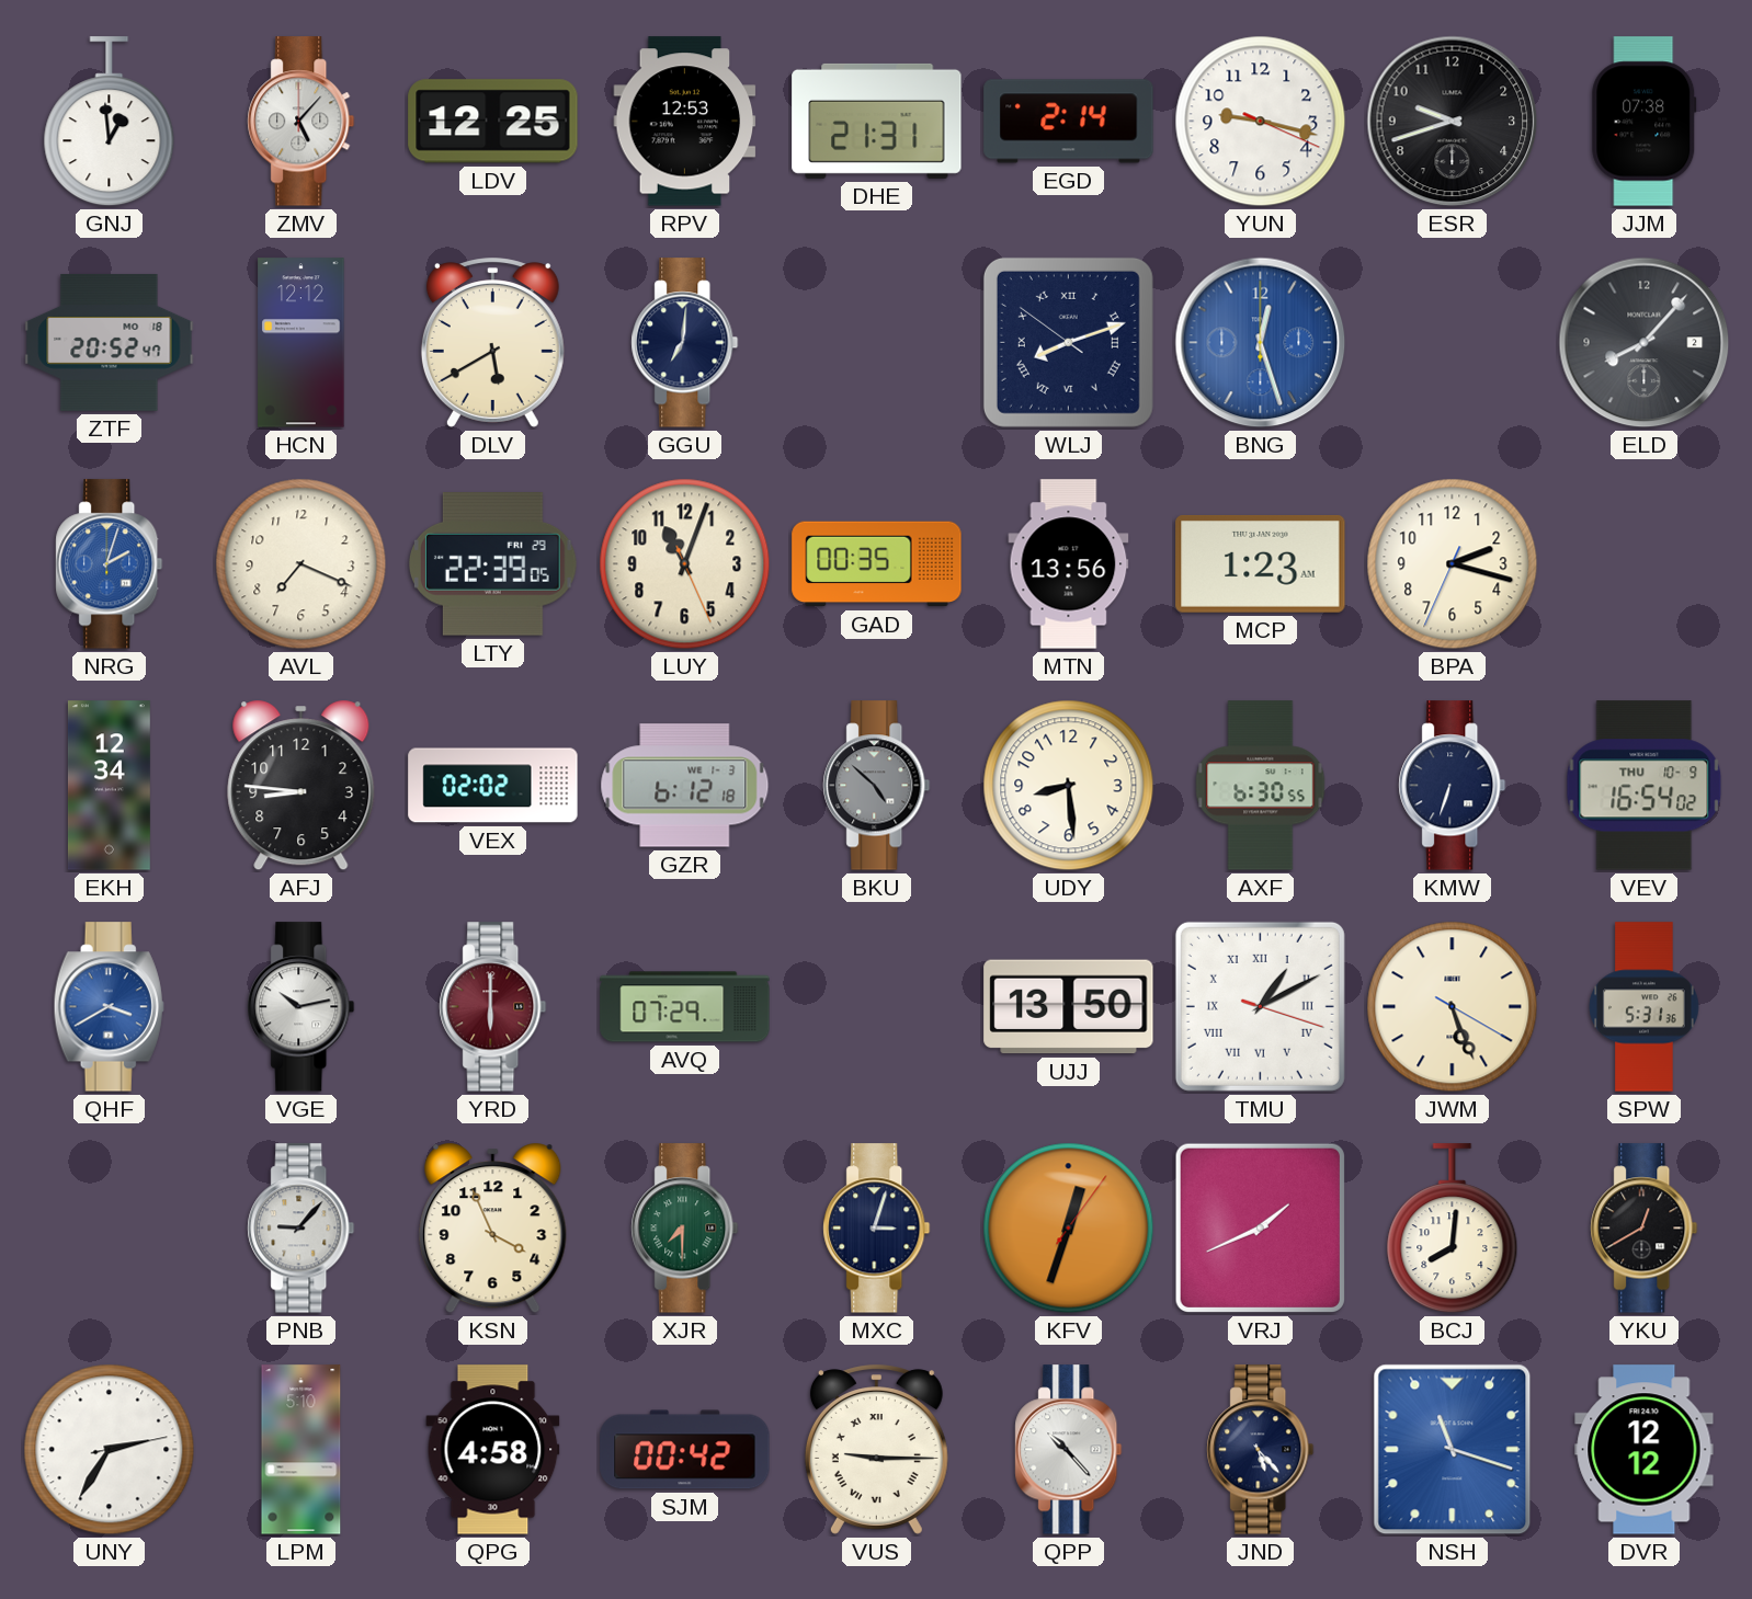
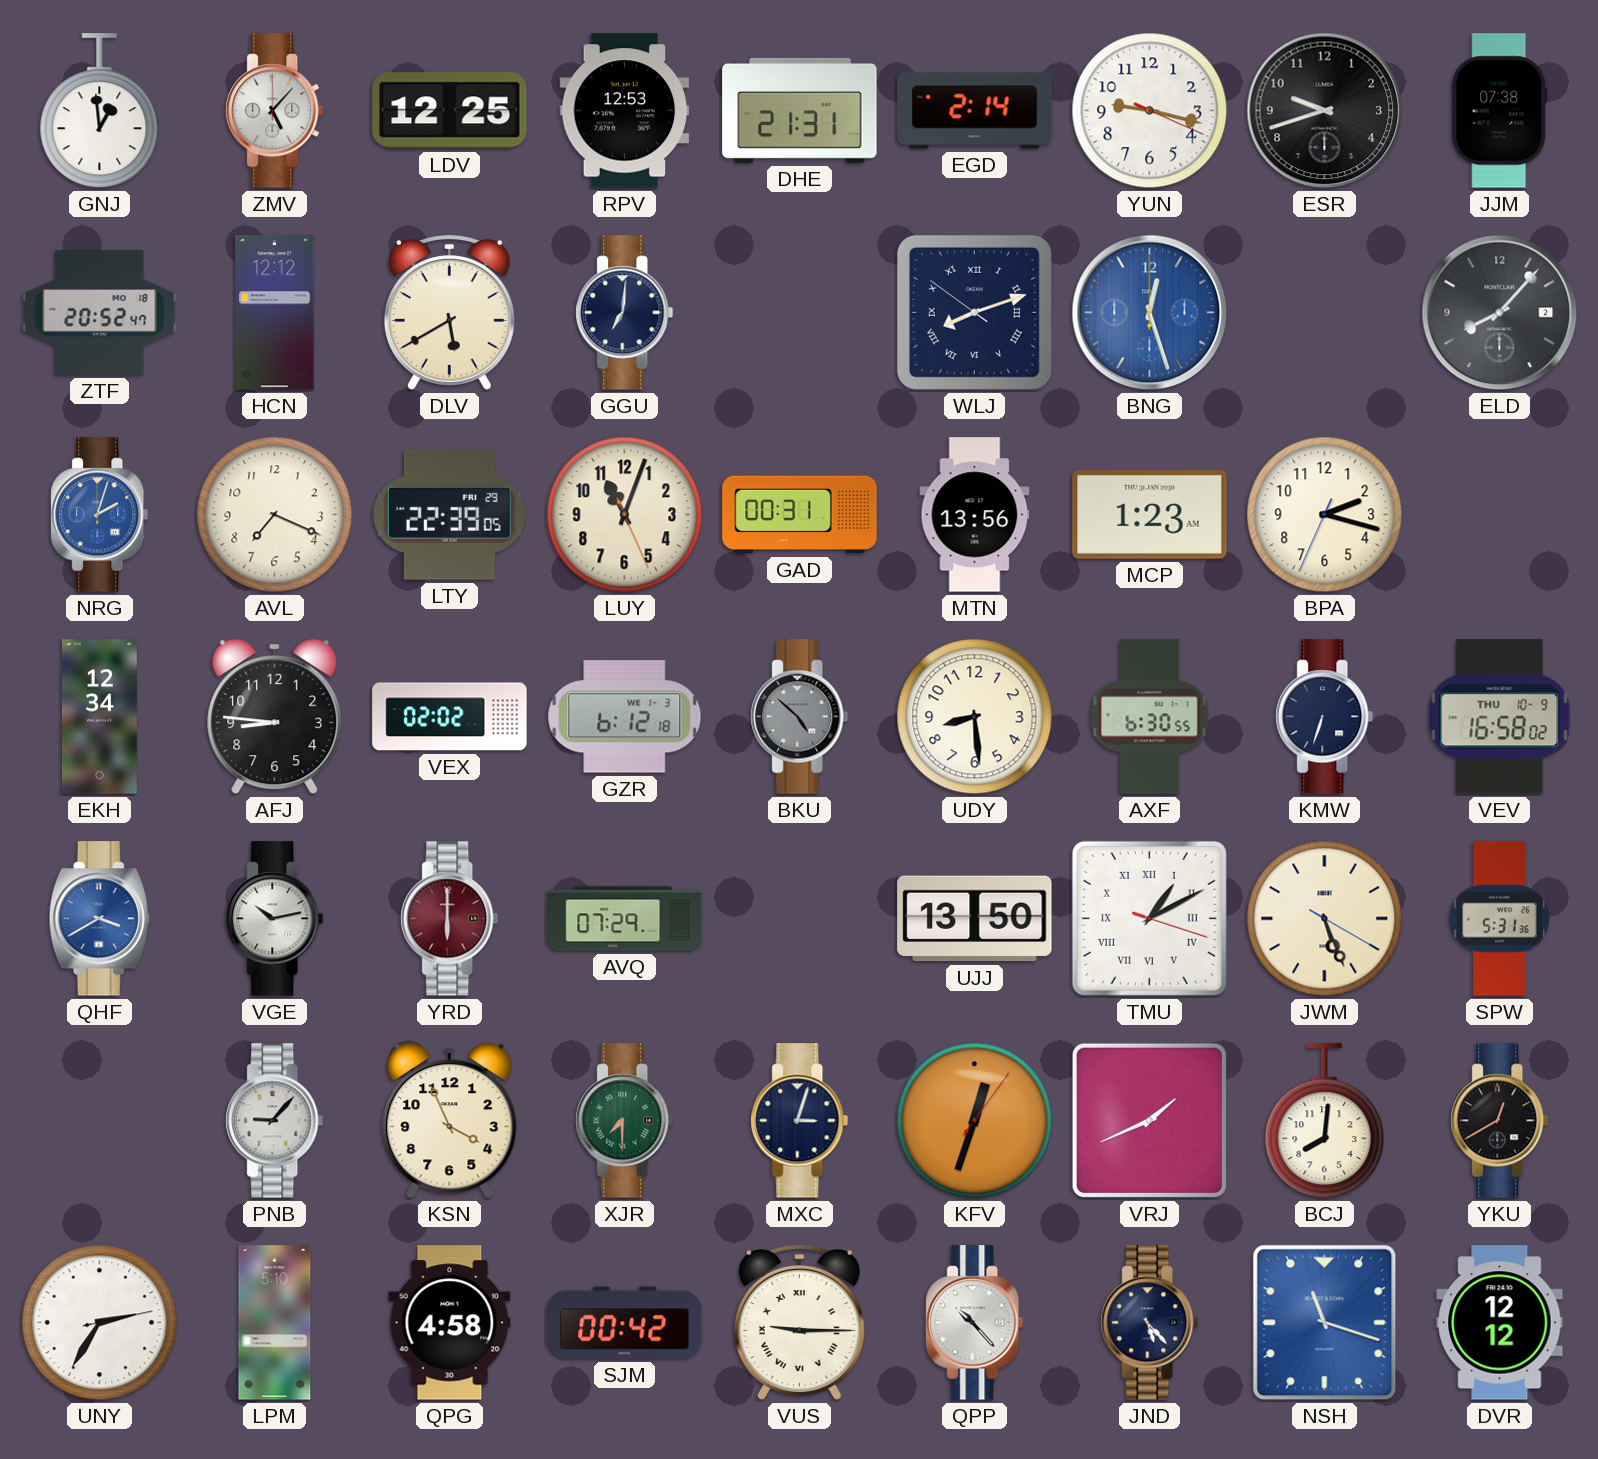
GAD: 00:35 -> 00:31 (800, 515)
VEV: 16:54 -> 16:58 (1500, 717)
